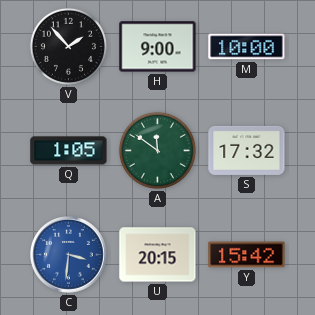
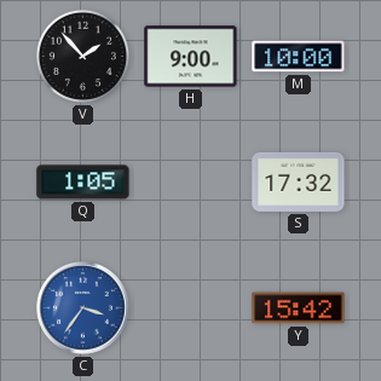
A: 11:51 -> none (157, 150)
C: 3:31 -> 3:36 (83, 308)
U: 20:15 -> none (158, 255)
